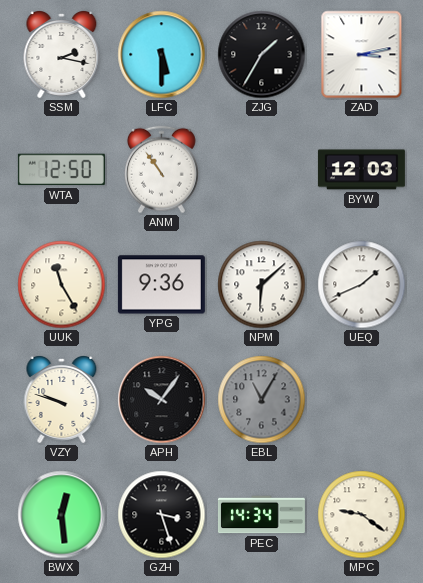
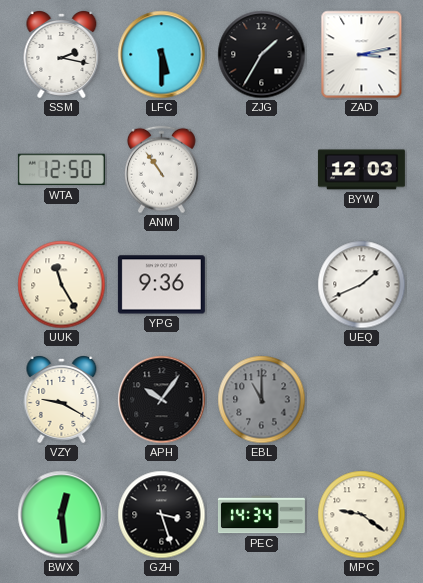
NPM: 6:08 -> none (262, 285)
VZY: 9:48 -> 9:20 (62, 400)
EBL: 11:05 -> 11:00 (262, 400)
